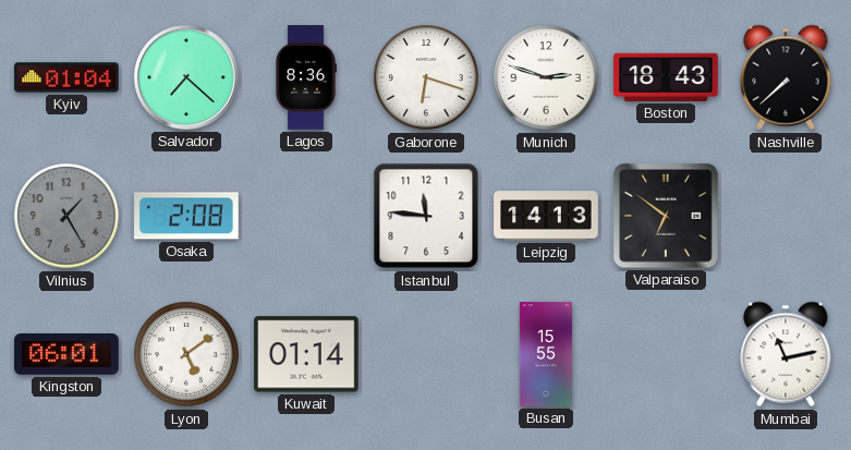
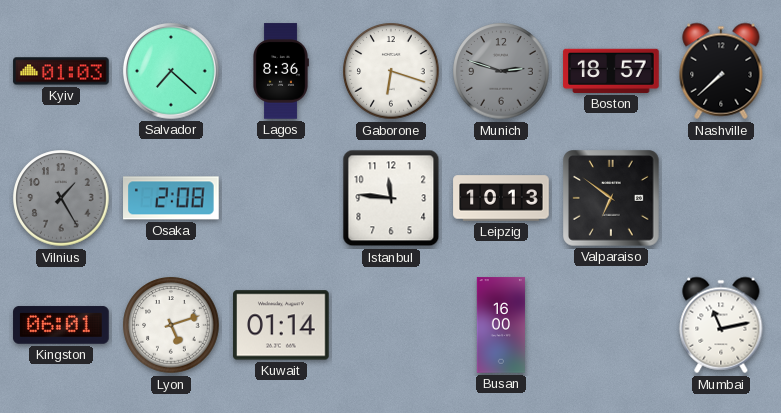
Kyiv: 01:04 -> 01:03 (61, 71)
Munich dial: white -> grey (501, 71)
Boston: 18:43 -> 18:57 (611, 71)
Leipzig: 14:13 -> 10:13 (501, 198)
Lyon: 5:09 -> 5:12 (171, 325)
Busan: 15:55 -> 16:00 (500, 325)
